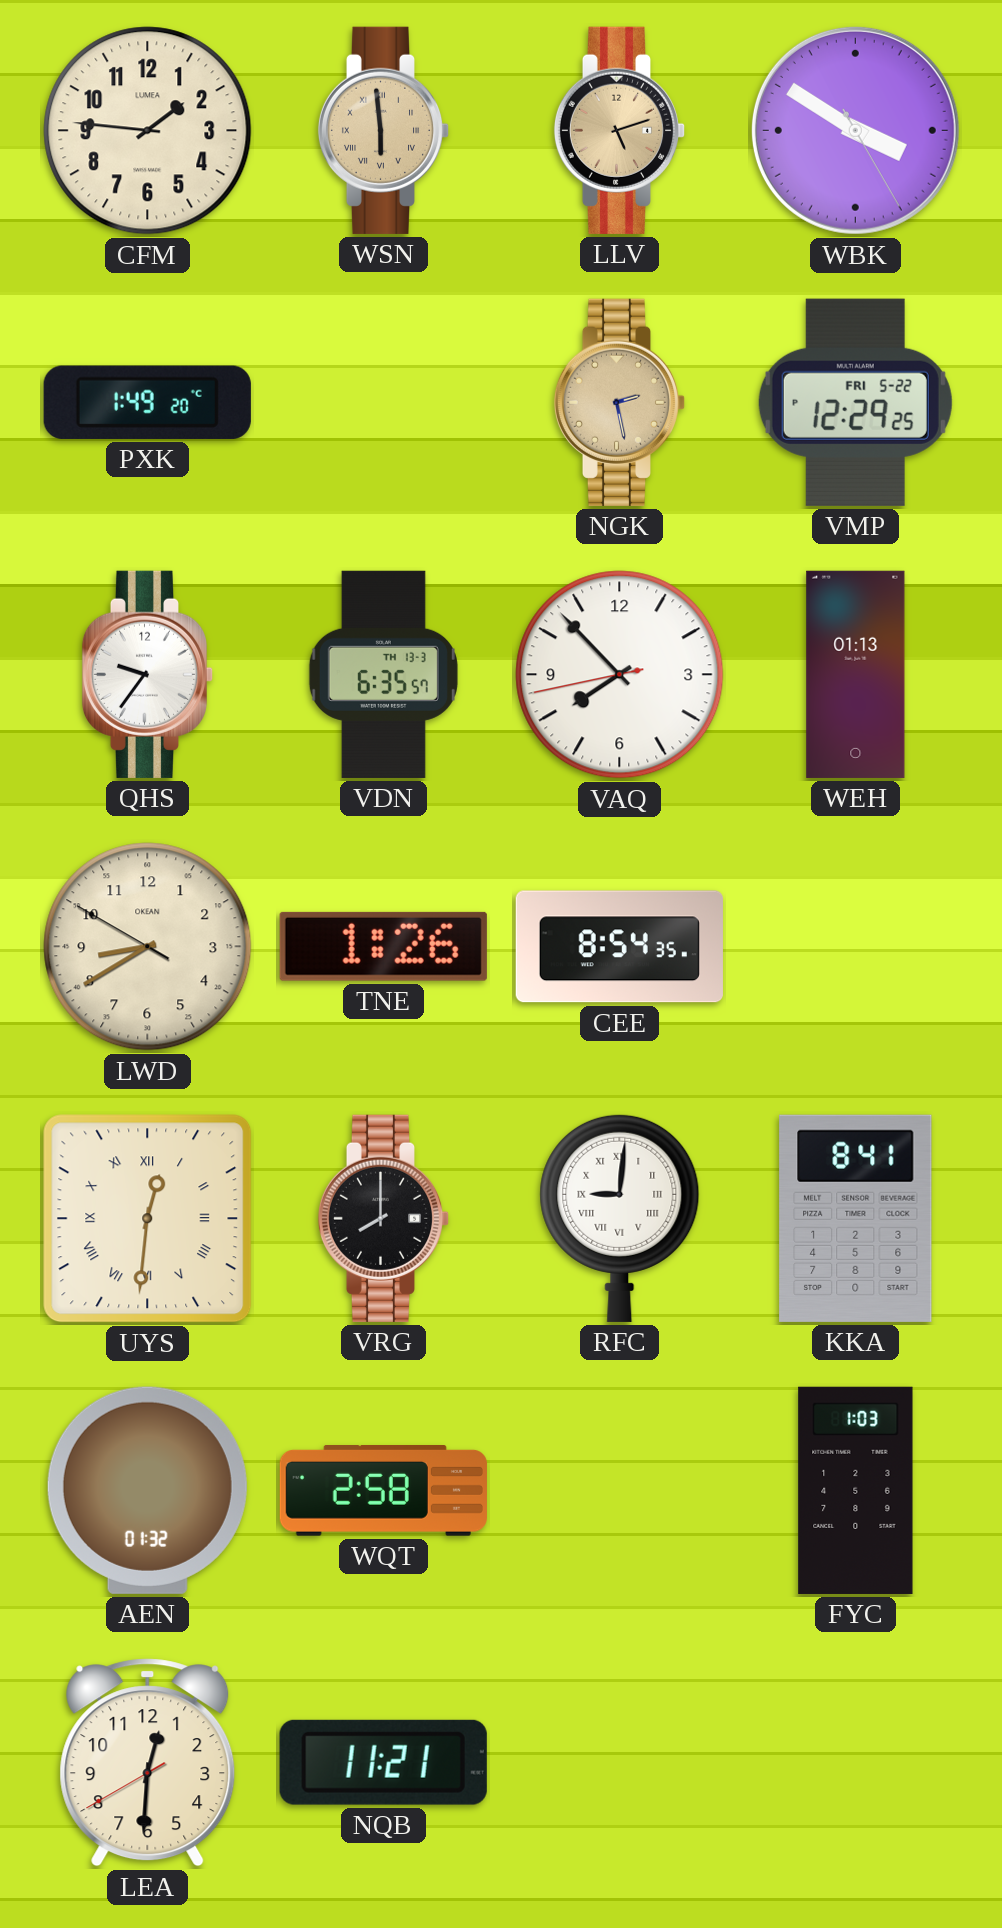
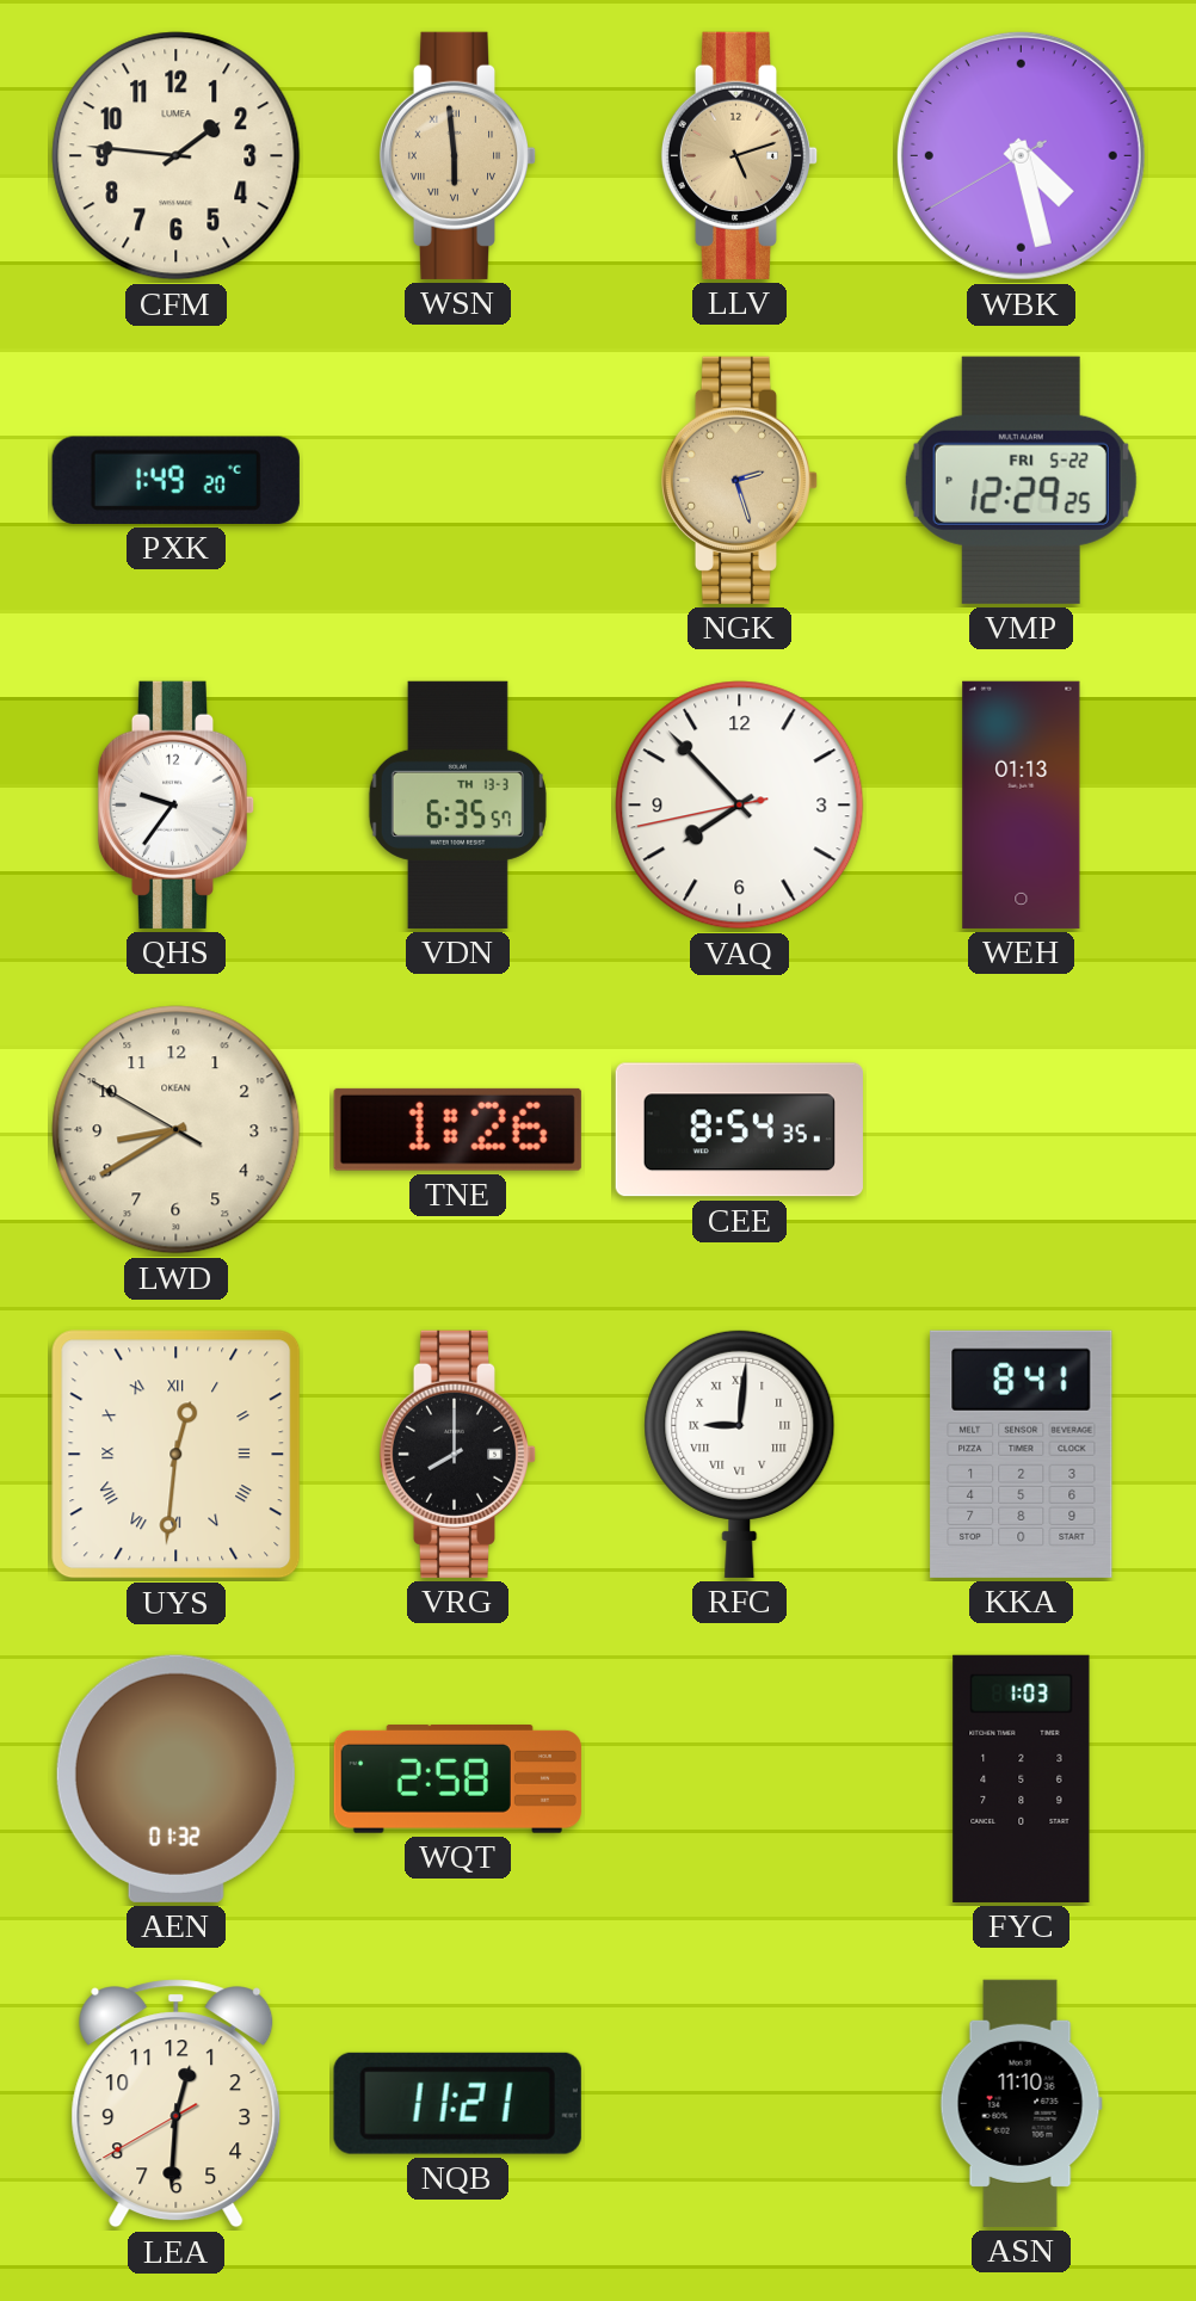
WBK: 3:50 -> 4:27 (1021, 155)
NGK: 2:28 -> 2:27 (740, 480)
ASN: none -> 11:10 (1021, 2103)
